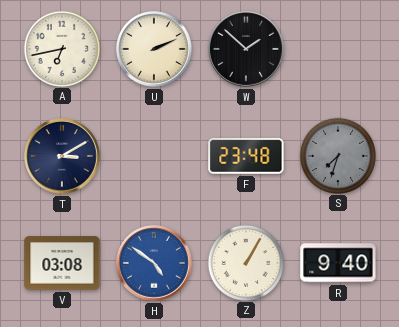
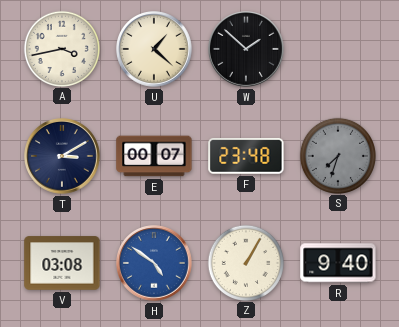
A: 6:43 -> 3:43 (61, 48)
U: 2:11 -> 1:22 (155, 50)
E: none -> 00:07 (154, 156)
